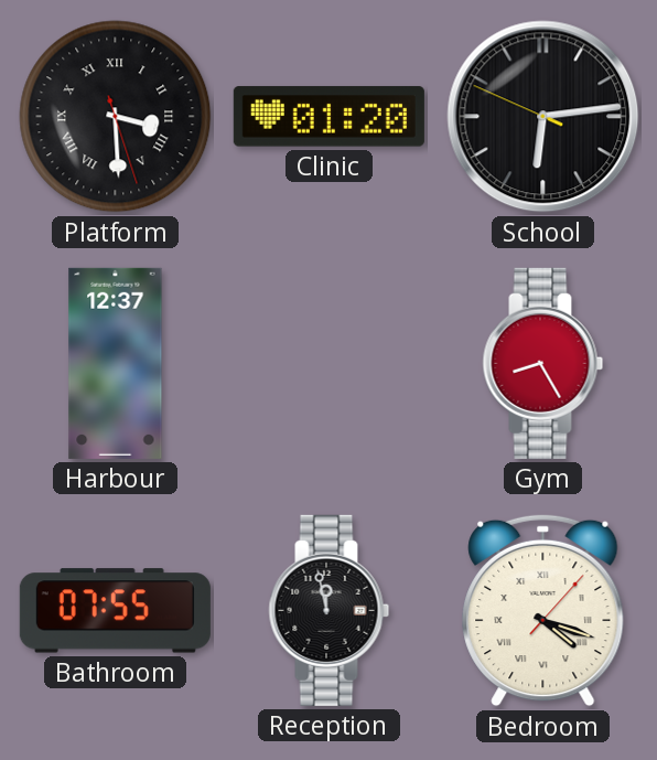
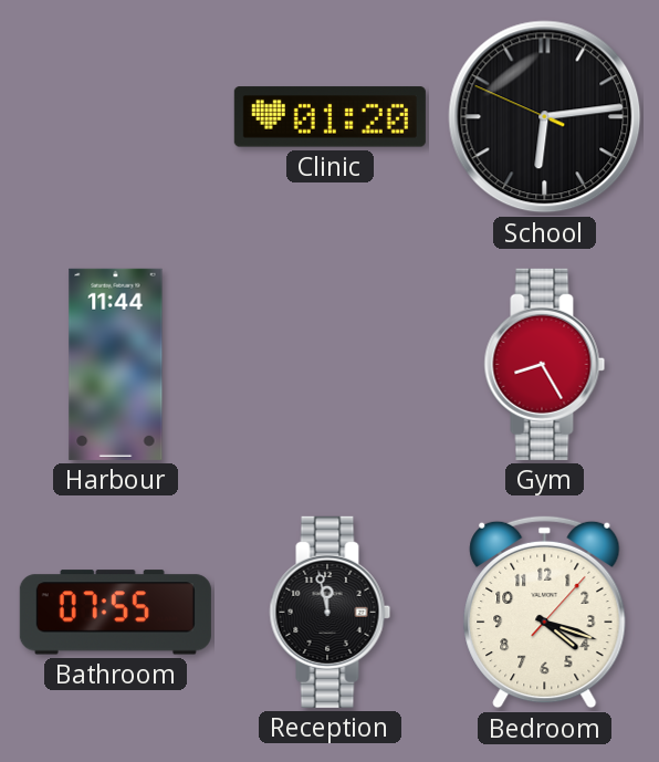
Platform: 3:29 -> none (116, 117)
Harbour: 12:37 -> 11:44 (116, 364)
Bedroom numerals: Roman -> Arabic (545, 612)
